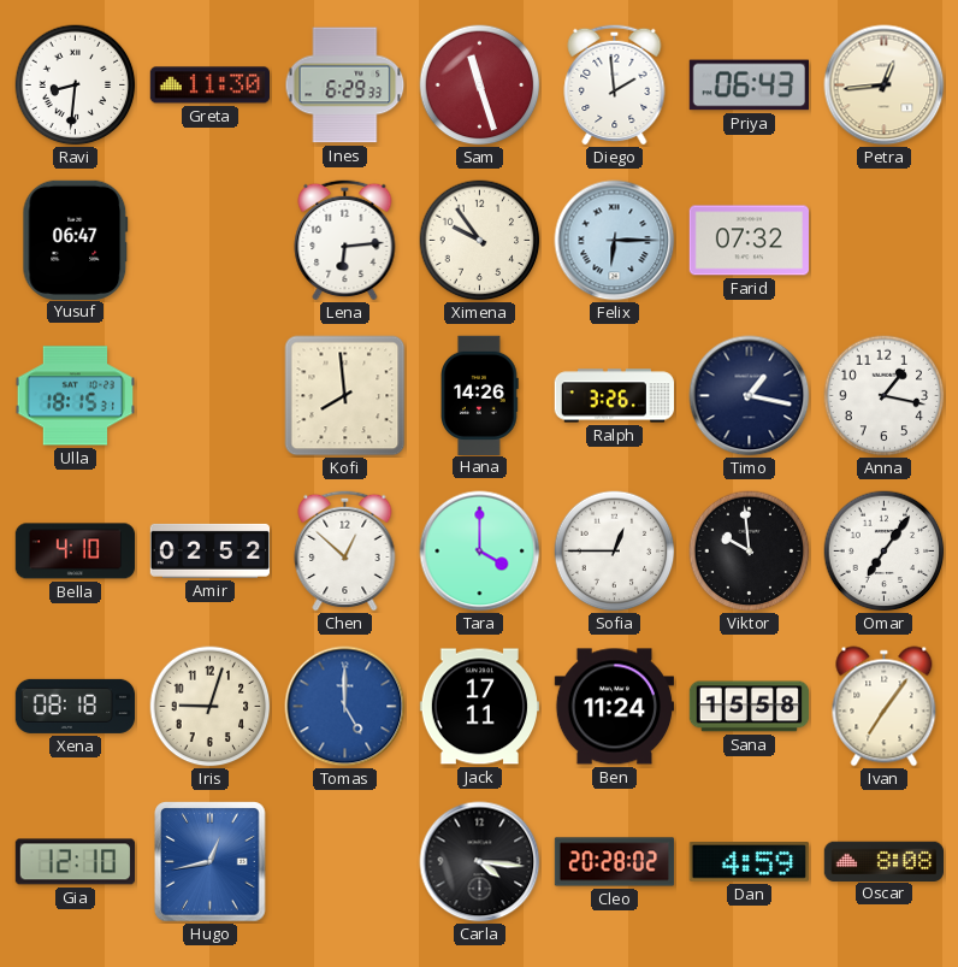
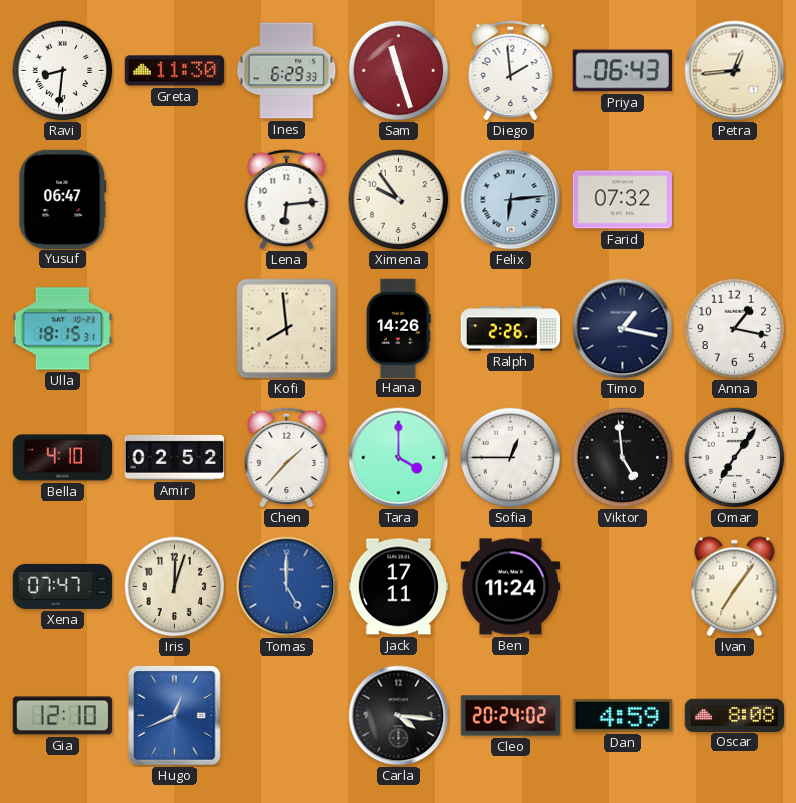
Felix: 6:15 -> 6:14 (511, 200)
Ralph: 3:26 -> 2:26 (511, 329)
Chen: 12:52 -> 1:37 (287, 457)
Viktor: 9:59 -> 4:59 (623, 458)
Xena: 08:18 -> 07:47 (62, 586)
Iris: 9:03 -> 12:03 (175, 587)
Sana: 15:58 -> none (750, 707)
Hugo: 12:43 -> 12:41 (175, 716)
Cleo: 20:28 -> 20:24 (511, 716)
